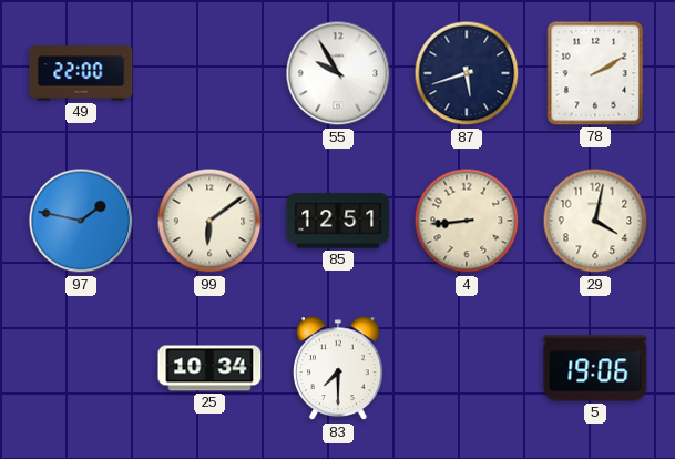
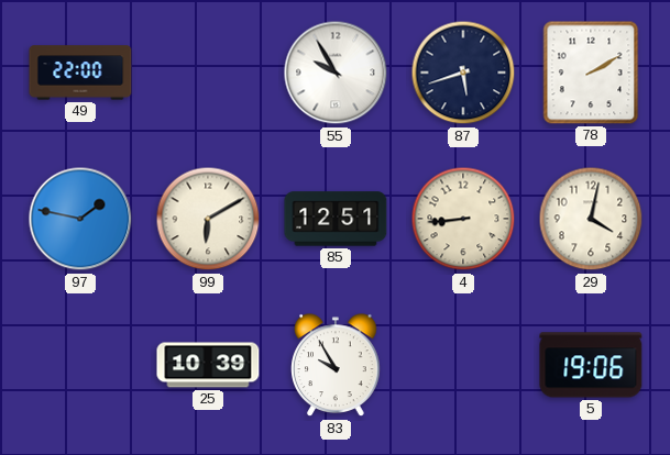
99: 6:09 -> 6:10 (208, 219)
25: 10:34 -> 10:39 (208, 365)
83: 7:30 -> 9:55 (336, 366)
